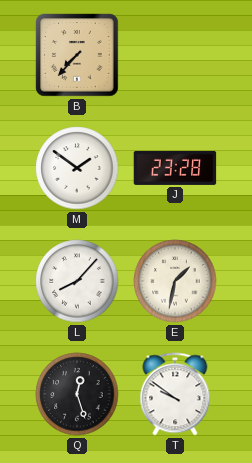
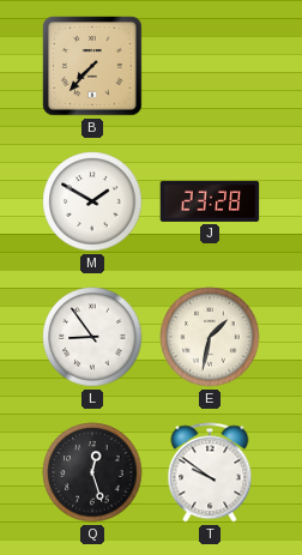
M: 1:51 -> 1:50 (92, 201)
L: 8:07 -> 8:54 (92, 337)
